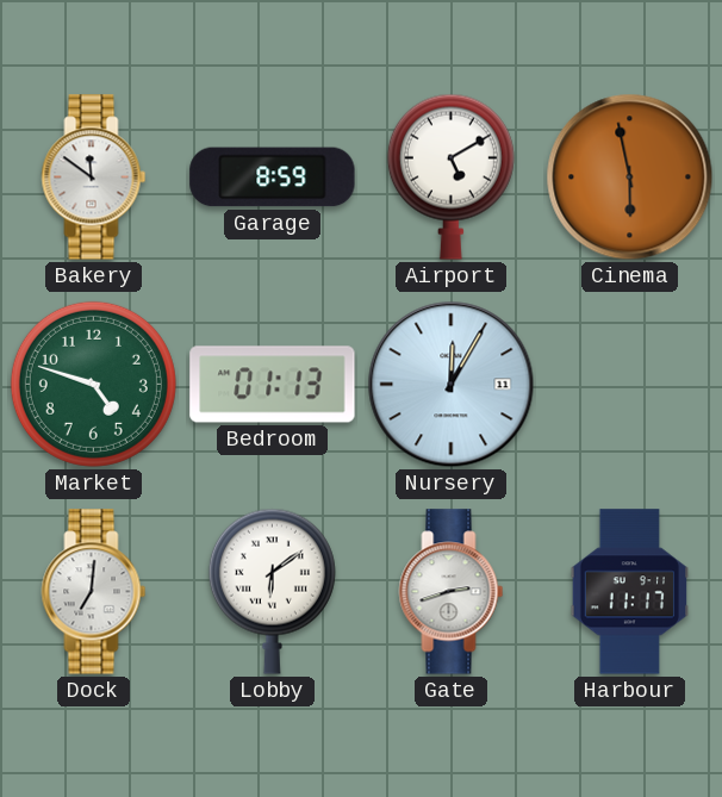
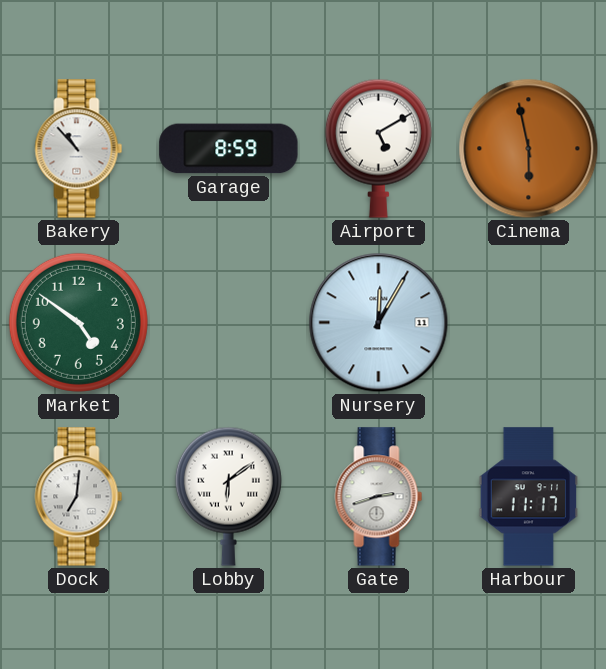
Bakery: 11:51 -> 10:53 (79, 149)
Market: 4:48 -> 4:51 (78, 322)
Bedroom: 01:13 -> none (273, 385)
